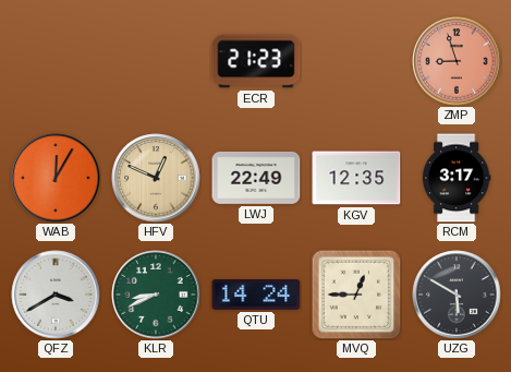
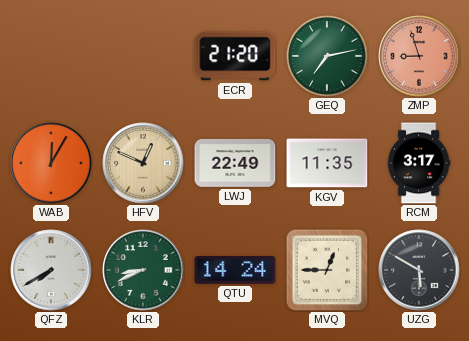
ECR: 21:23 -> 21:20 (235, 56)
GEQ: none -> 7:13 (327, 56)
KGV: 12:35 -> 11:35 (327, 163)
QFZ: 3:40 -> 7:40 (51, 270)
